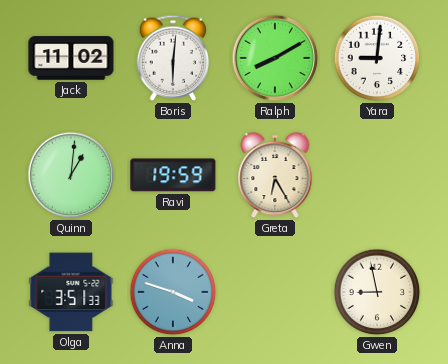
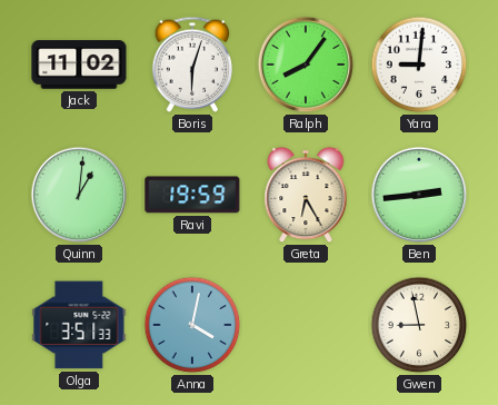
Boris: 6:01 -> 6:03 (192, 65)
Ralph: 8:10 -> 8:06 (306, 65)
Ben: none -> 2:44 (419, 195)
Anna: 3:48 -> 4:02 (192, 325)
